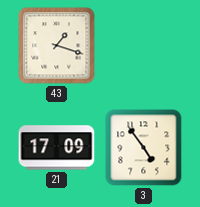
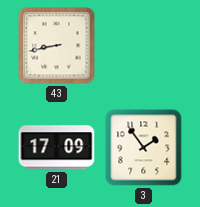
43: 1:18 -> 8:43 (57, 46)
3: 4:54 -> 1:54 (144, 148)
